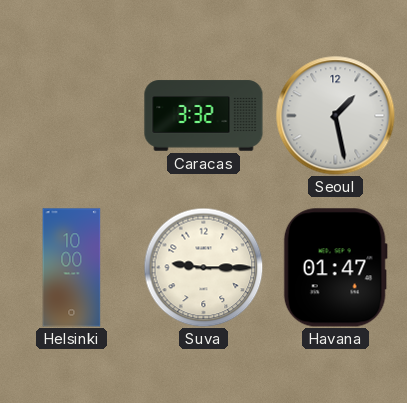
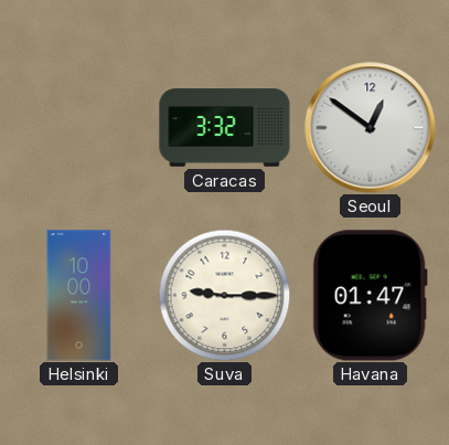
Seoul: 1:28 -> 12:51 (371, 128)
